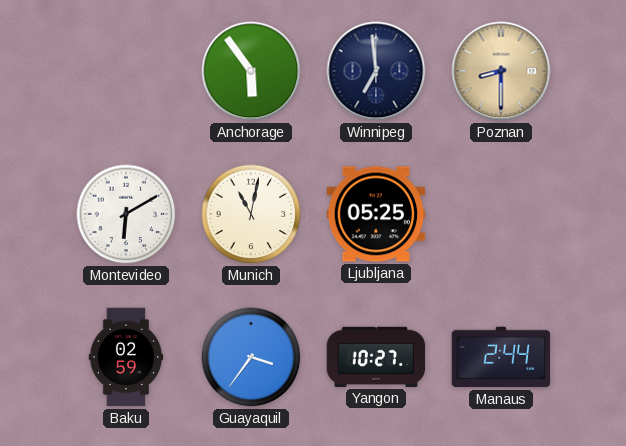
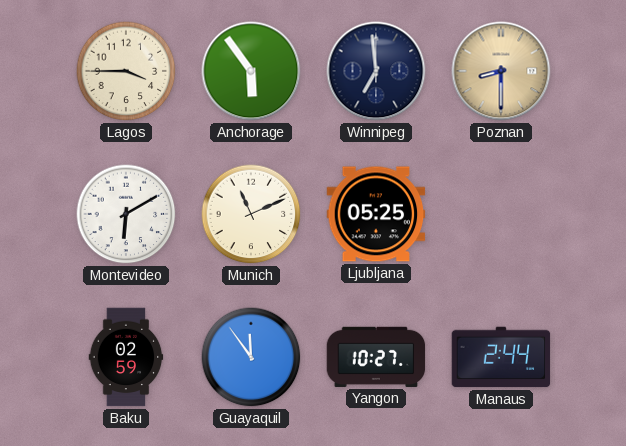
Lagos: none -> 3:45 (126, 71)
Munich: 11:02 -> 11:11 (251, 214)
Guayaquil: 3:36 -> 11:54 (251, 357)
